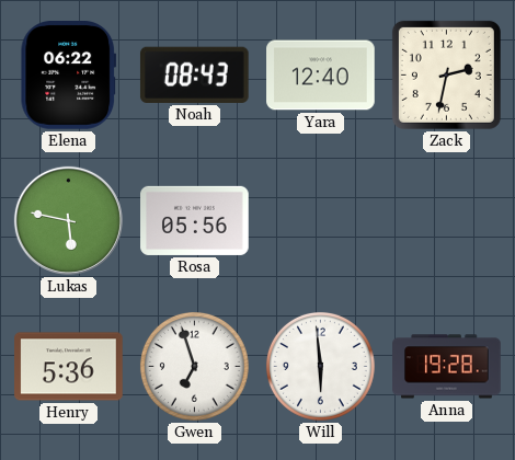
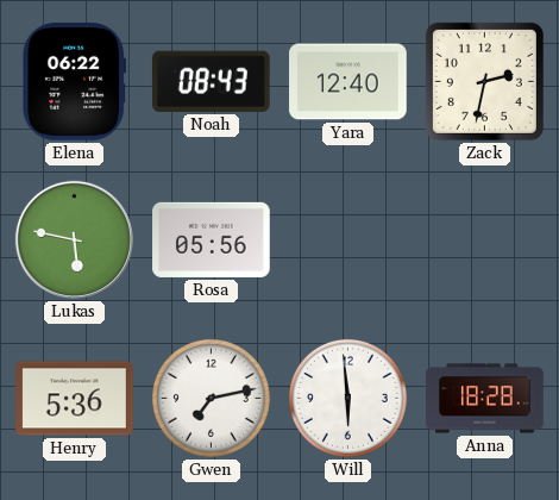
Gwen: 6:57 -> 7:13 (211, 398)
Anna: 19:28 -> 18:28 (485, 399)
